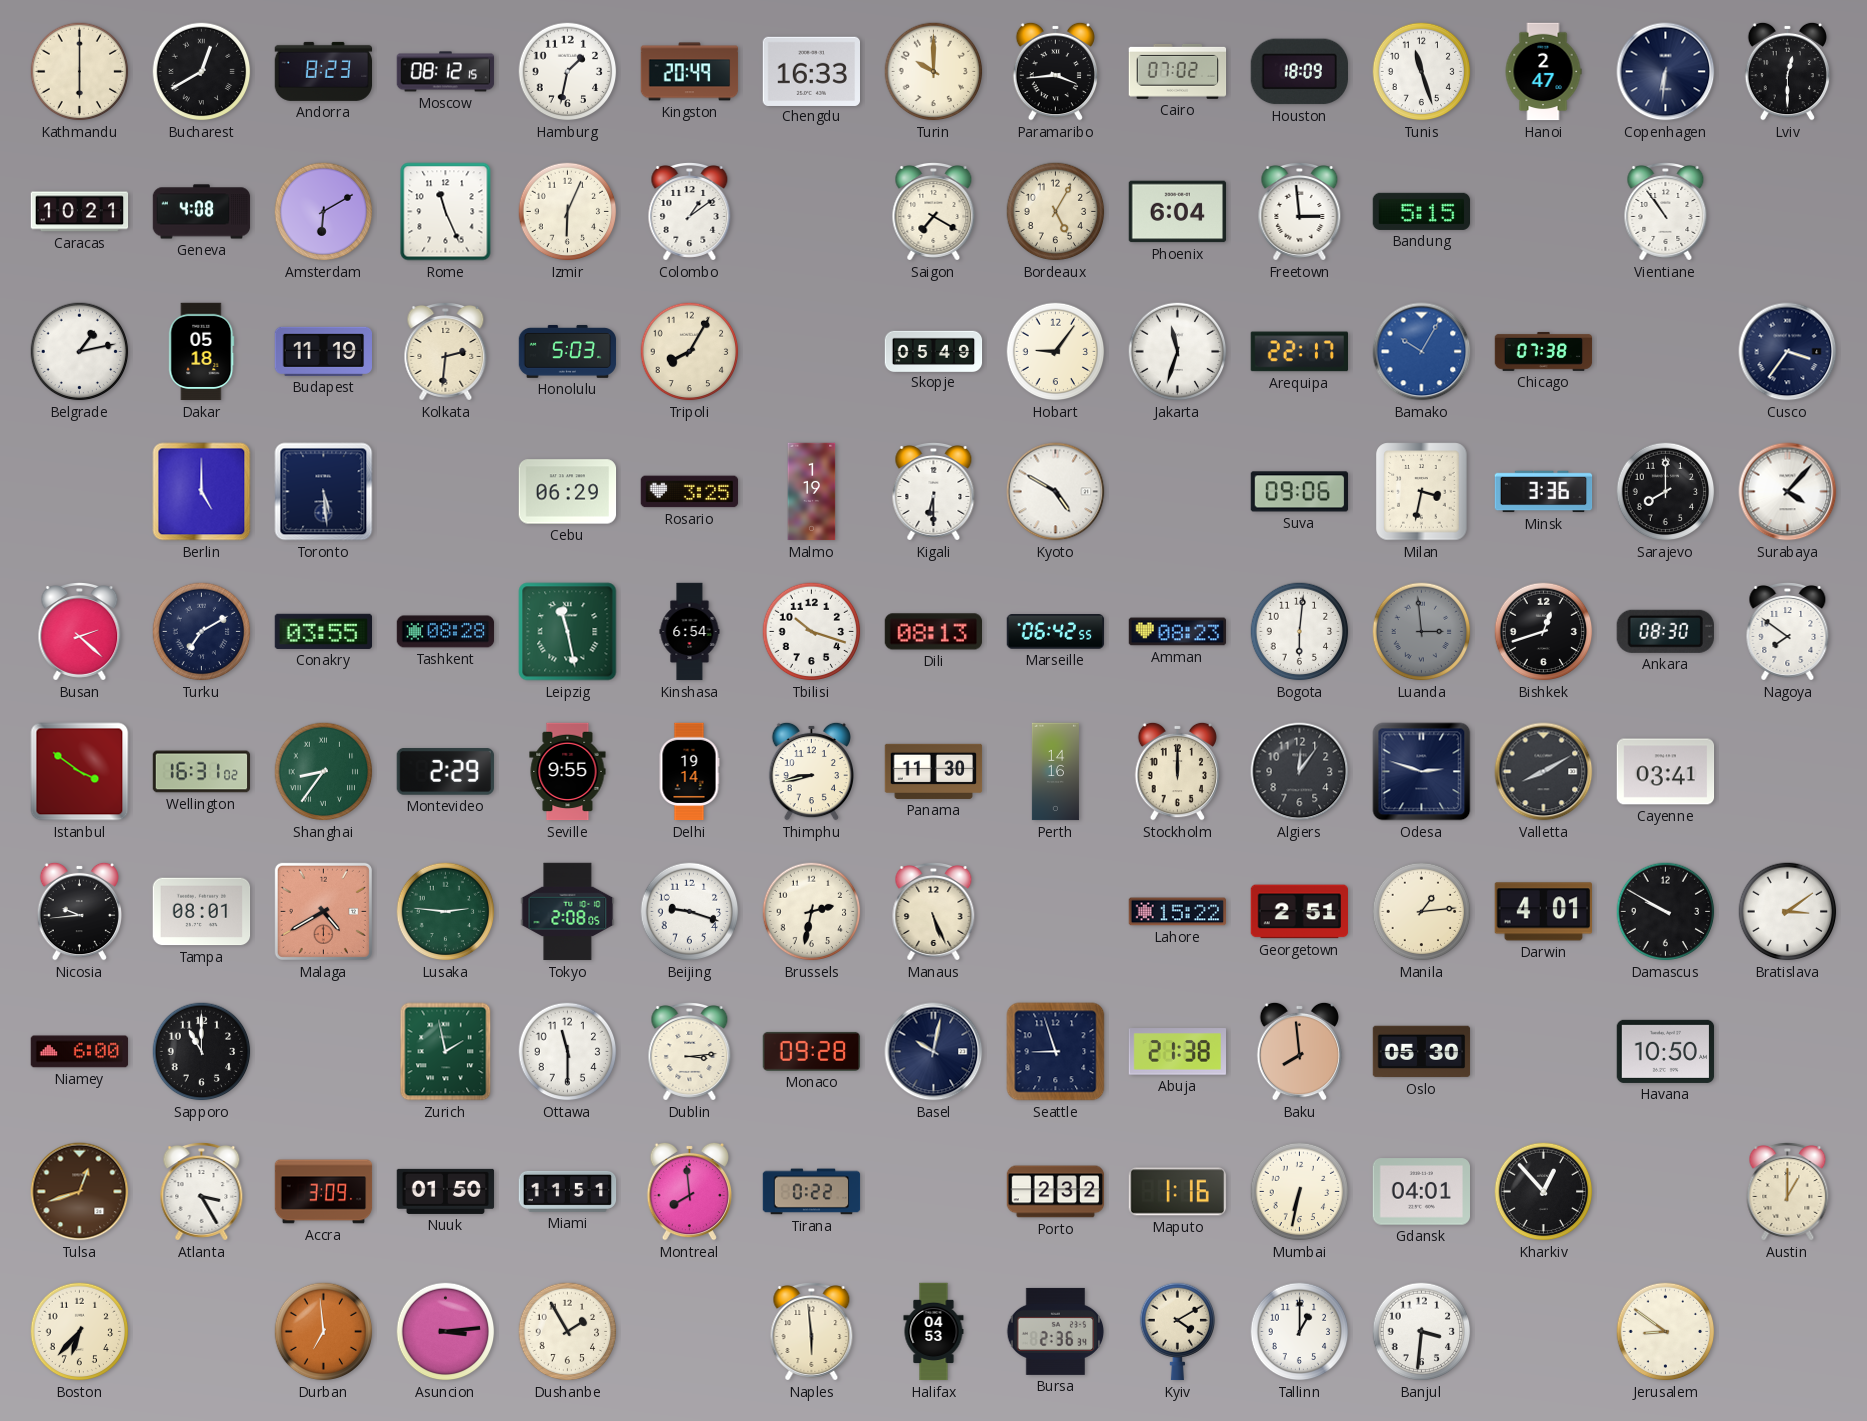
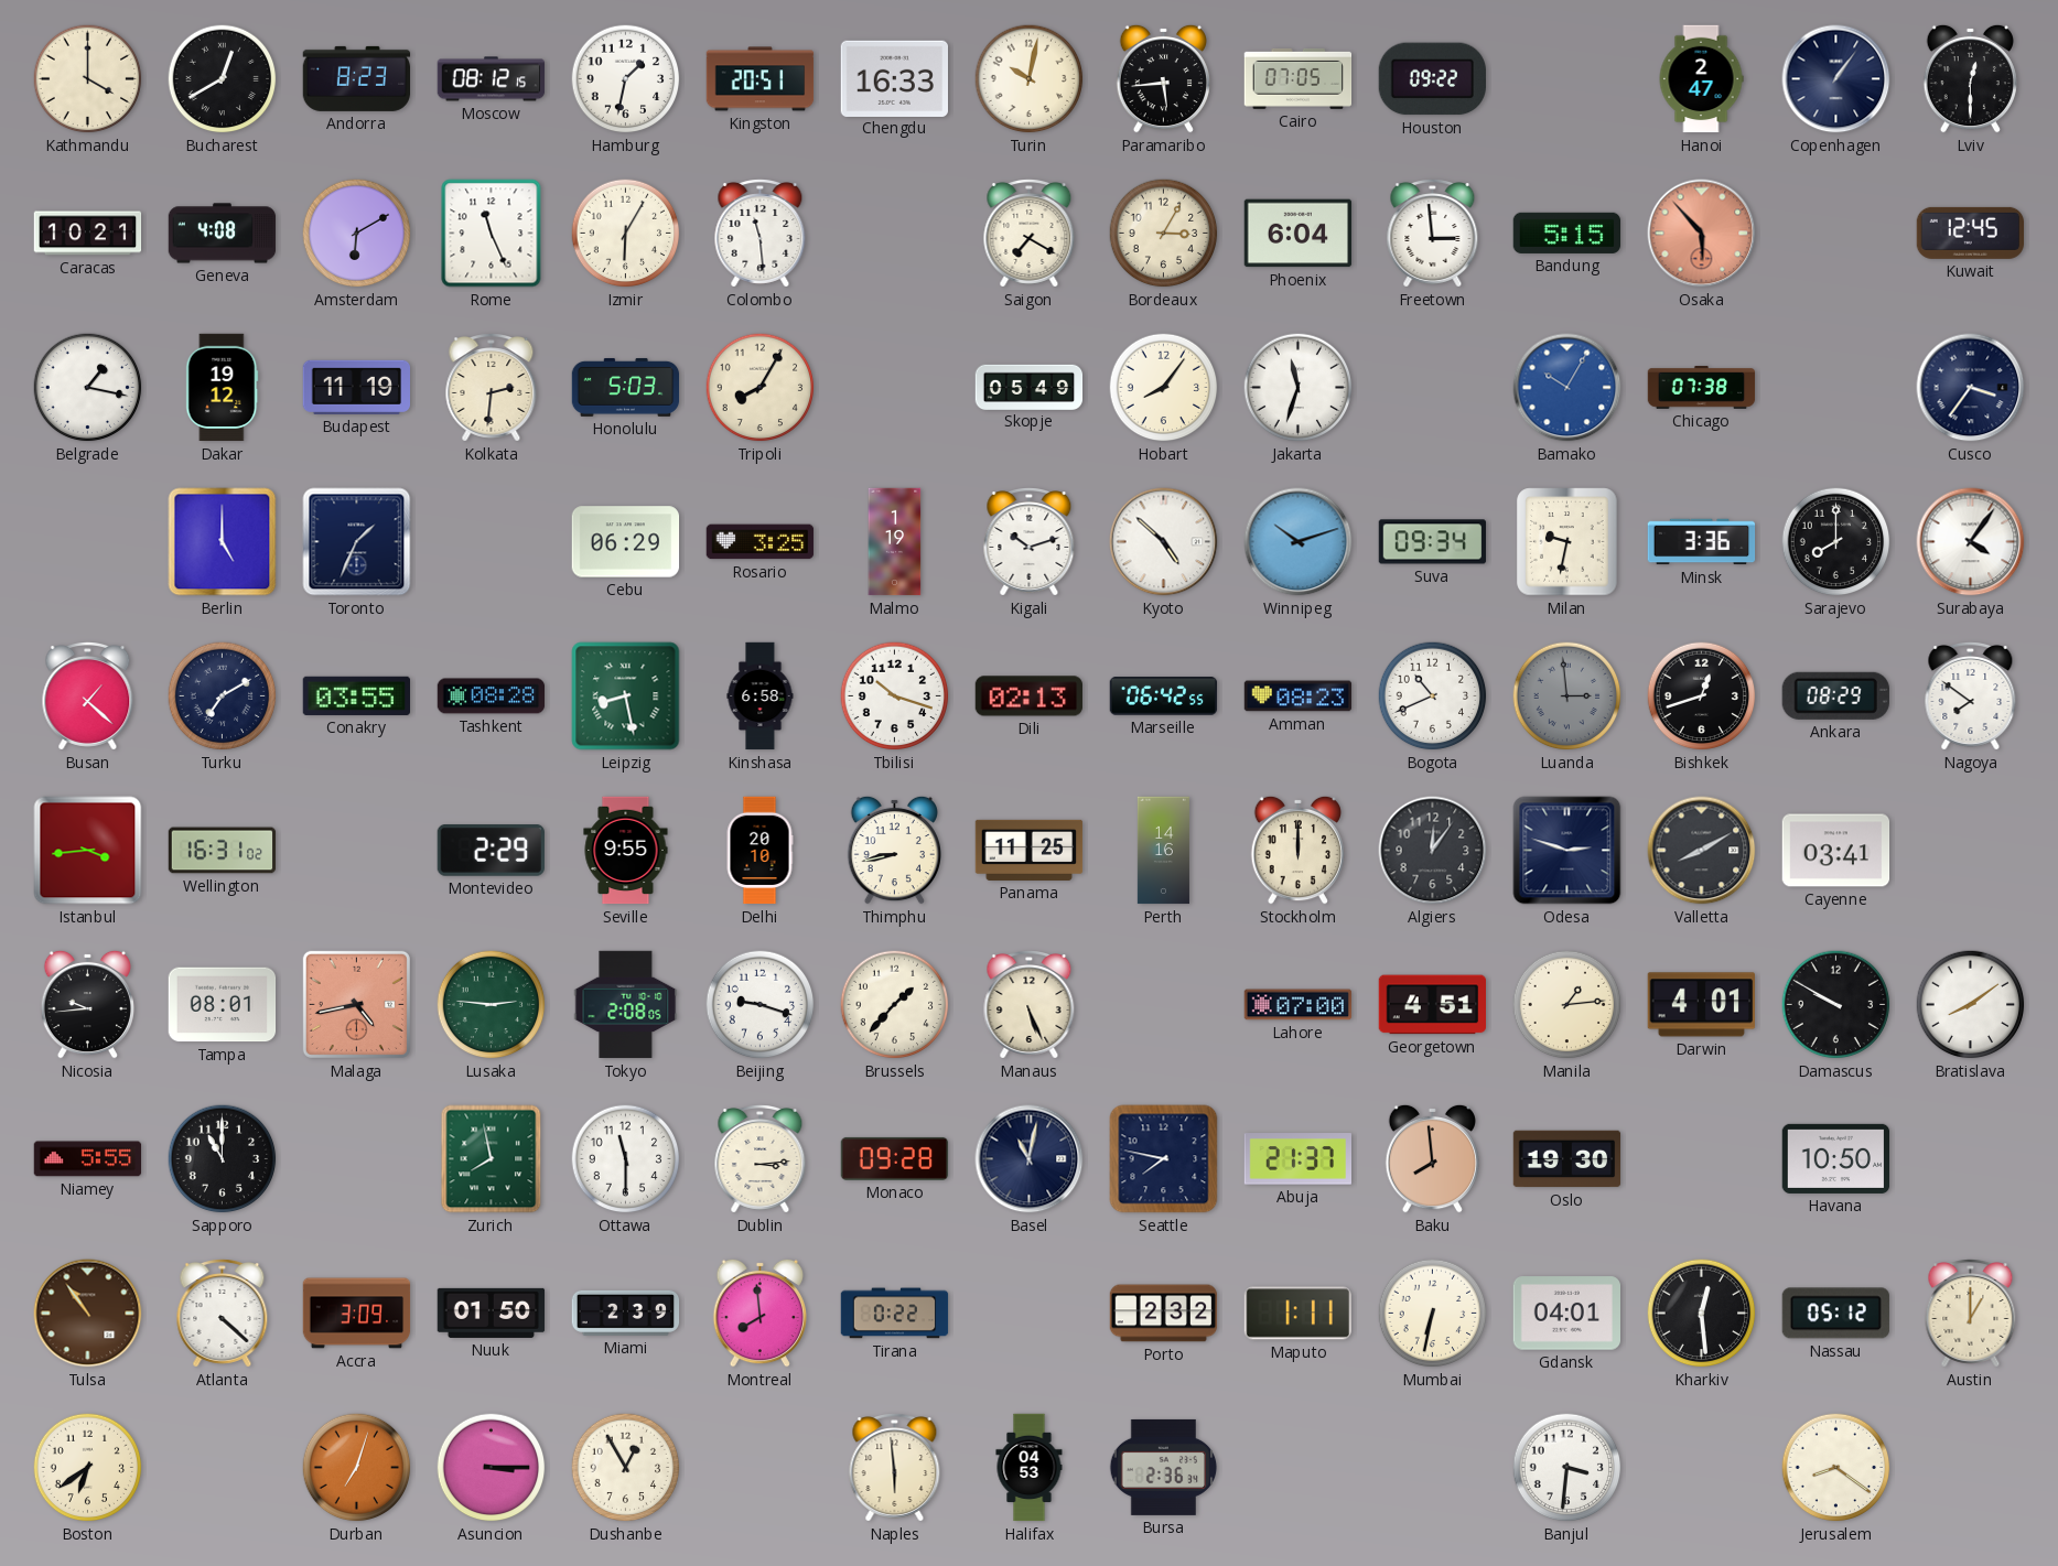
Kathmandu: 6:00 -> 4:00 (88, 79)
Kingston: 20:49 -> 20:51 (761, 79)
Turin: 10:00 -> 10:02 (1030, 79)
Paramaribo: 3:44 -> 5:44 (1163, 78)
Cairo: 07:02 -> 07:05 (1299, 78)
Houston: 18:09 -> 09:22 (1432, 79)
Tunis: 11:27 -> none (1422, 72)
Copenhagen: 6:31 -> 1:06 (1836, 79)
Izmir: 6:04 -> 6:05 (626, 234)
Colombo: 1:09 -> 11:29 (761, 234)
Bordeaux: 5:05 -> 3:05 (1164, 234)
Osaka: none -> 5:53 (1702, 234)
Vientiane: 10:54 -> none (1666, 212)
Kuwait: none -> 12:45 (1971, 233)
Belgrade: 1:13 -> 1:17 (88, 388)
Dakar: 05:18 -> 19:12 (223, 388)
Hobart: 9:06 -> 8:06 (1164, 388)
Arequipa: 22:17 -> none (1299, 352)
Toronto: 5:29 -> 1:34 (357, 542)
Kigali: 6:30 -> 10:12 (1030, 542)
Kyoto: 4:50 -> 4:52 (1164, 542)
Winnipeg: none -> 10:12 (1299, 542)
Suva: 09:06 -> 09:34 (1433, 542)
Milan: 3:32 -> 9:32 (1567, 542)
Surabaya: 4:07 -> 4:06 (1971, 542)
Busan: 2:22 -> 1:22 (88, 696)
Leipzig: 11:28 -> 8:28 (626, 696)
Kinshasa: 6:54 -> 6:58 (761, 696)
Dili: 08:13 -> 02:13 (1028, 696)
Bogota: 6:01 -> 10:41 (1433, 696)
Ankara: 08:30 -> 08:29 (1835, 695)
Istanbul: 3:51 -> 3:44 (88, 851)
Shanghai: 8:36 -> none (324, 772)
Delhi: 19:14 -> 20:10 (759, 851)
Panama: 11:30 -> 11:25 (1030, 850)
Malaga: 4:40 -> 4:43 (356, 1004)
Brussels: 2:32 -> 1:37 (895, 1005)
Lahore: 15:22 -> 07:00 (1299, 1005)
Georgetown: 2:51 -> 4:51 (1432, 1005)
Bratislava: 3:09 -> 8:09 (1971, 1005)
Niamey: 6:00 -> 5:55 (88, 1159)
Zurich: 1:58 -> 7:58 (492, 1159)
Basel: 10:02 -> 11:02 (1030, 1159)
Seattle: 8:57 -> 7:47 (1164, 1159)
Abuja: 21:38 -> 21:37 (1299, 1159)
Oslo: 05:30 -> 19:30 (1567, 1159)
Tulsa: 12:42 -> 10:54 (88, 1314)
Atlanta: 3:25 -> 4:22 (223, 1314)
Miami: 11:51 -> 2:39 (626, 1313)
Maputo: 1:16 -> 1:11 (1297, 1314)
Kharkiv: 12:53 -> 12:29 (1702, 1314)
Nassau: none -> 05:12 (1835, 1314)
Boston: 6:37 -> 6:39 (88, 1468)
Durban: 6:59 -> 7:03 (357, 1468)
Asuncion: 3:14 -> 3:15 (492, 1468)
Dushanbe: 1:55 -> 12:55 (626, 1468)
Kyiv: 4:10 -> none (1178, 1332)
Tallinn: 1:00 -> none (1300, 1332)
Jerusalem: 8:51 -> 8:21 (1836, 1468)
